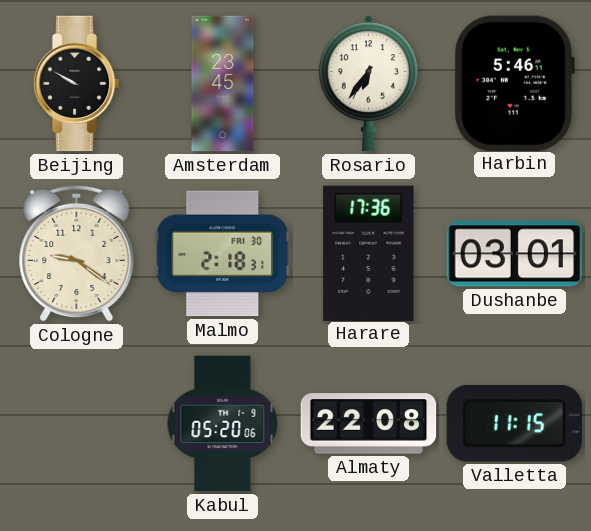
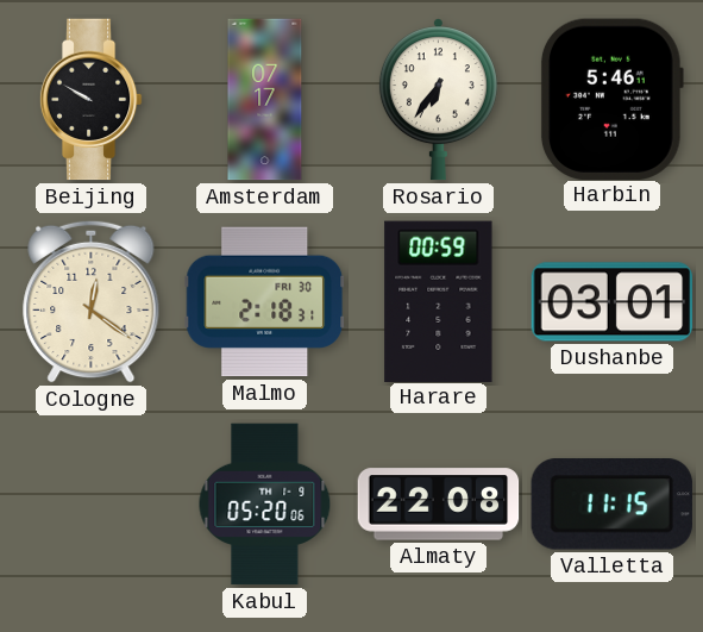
Amsterdam: 23:45 -> 07:17 (265, 100)
Cologne: 9:21 -> 12:21 (92, 301)
Harare: 17:36 -> 00:59 (439, 301)
